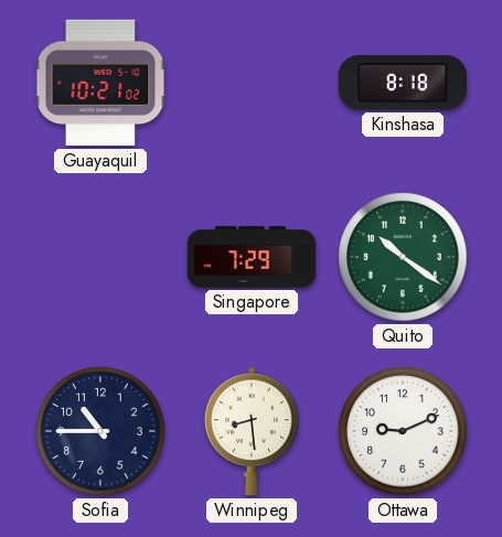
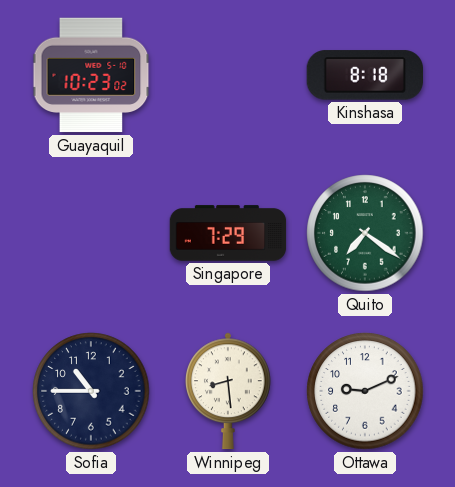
Guayaquil: 10:21 -> 10:23 (91, 75)
Quito: 10:21 -> 7:21 (365, 233)
